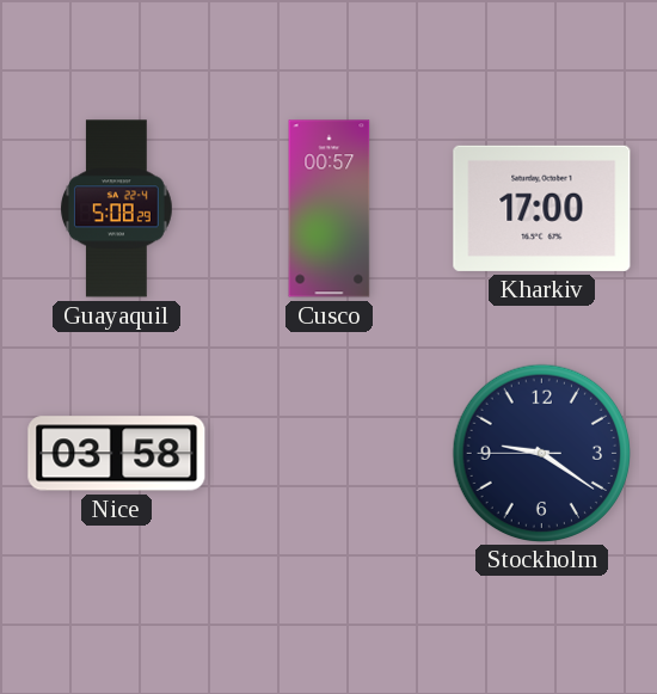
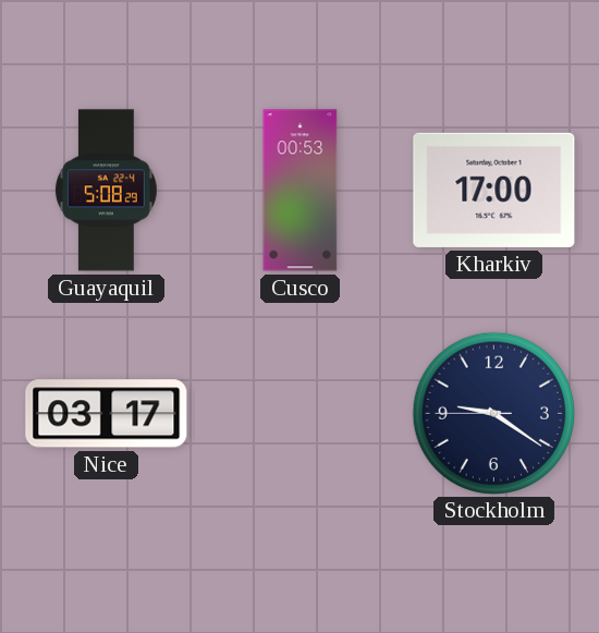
Cusco: 00:57 -> 00:53 (301, 191)
Nice: 03:58 -> 03:17 (107, 414)
